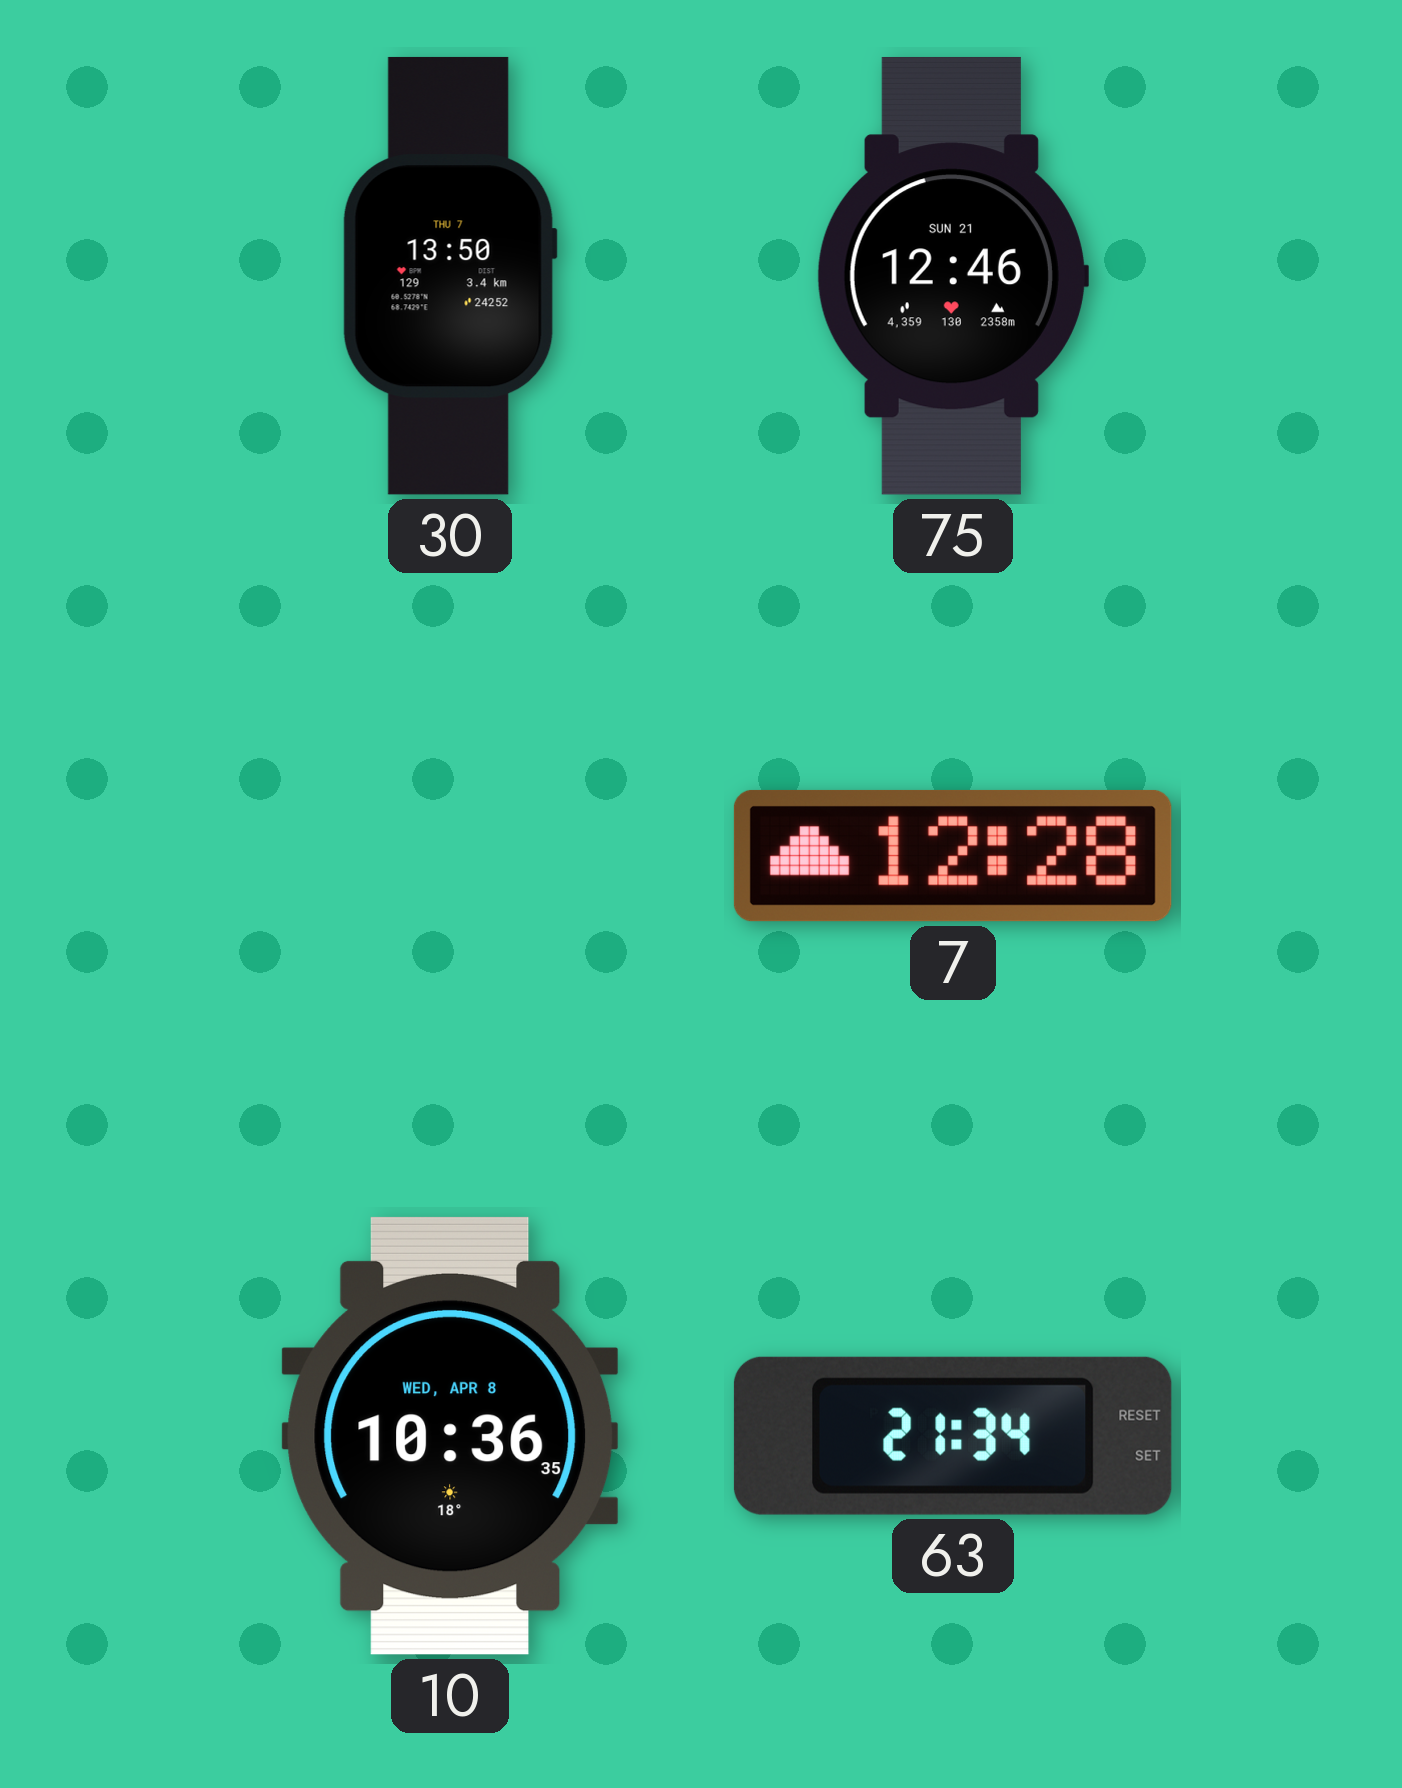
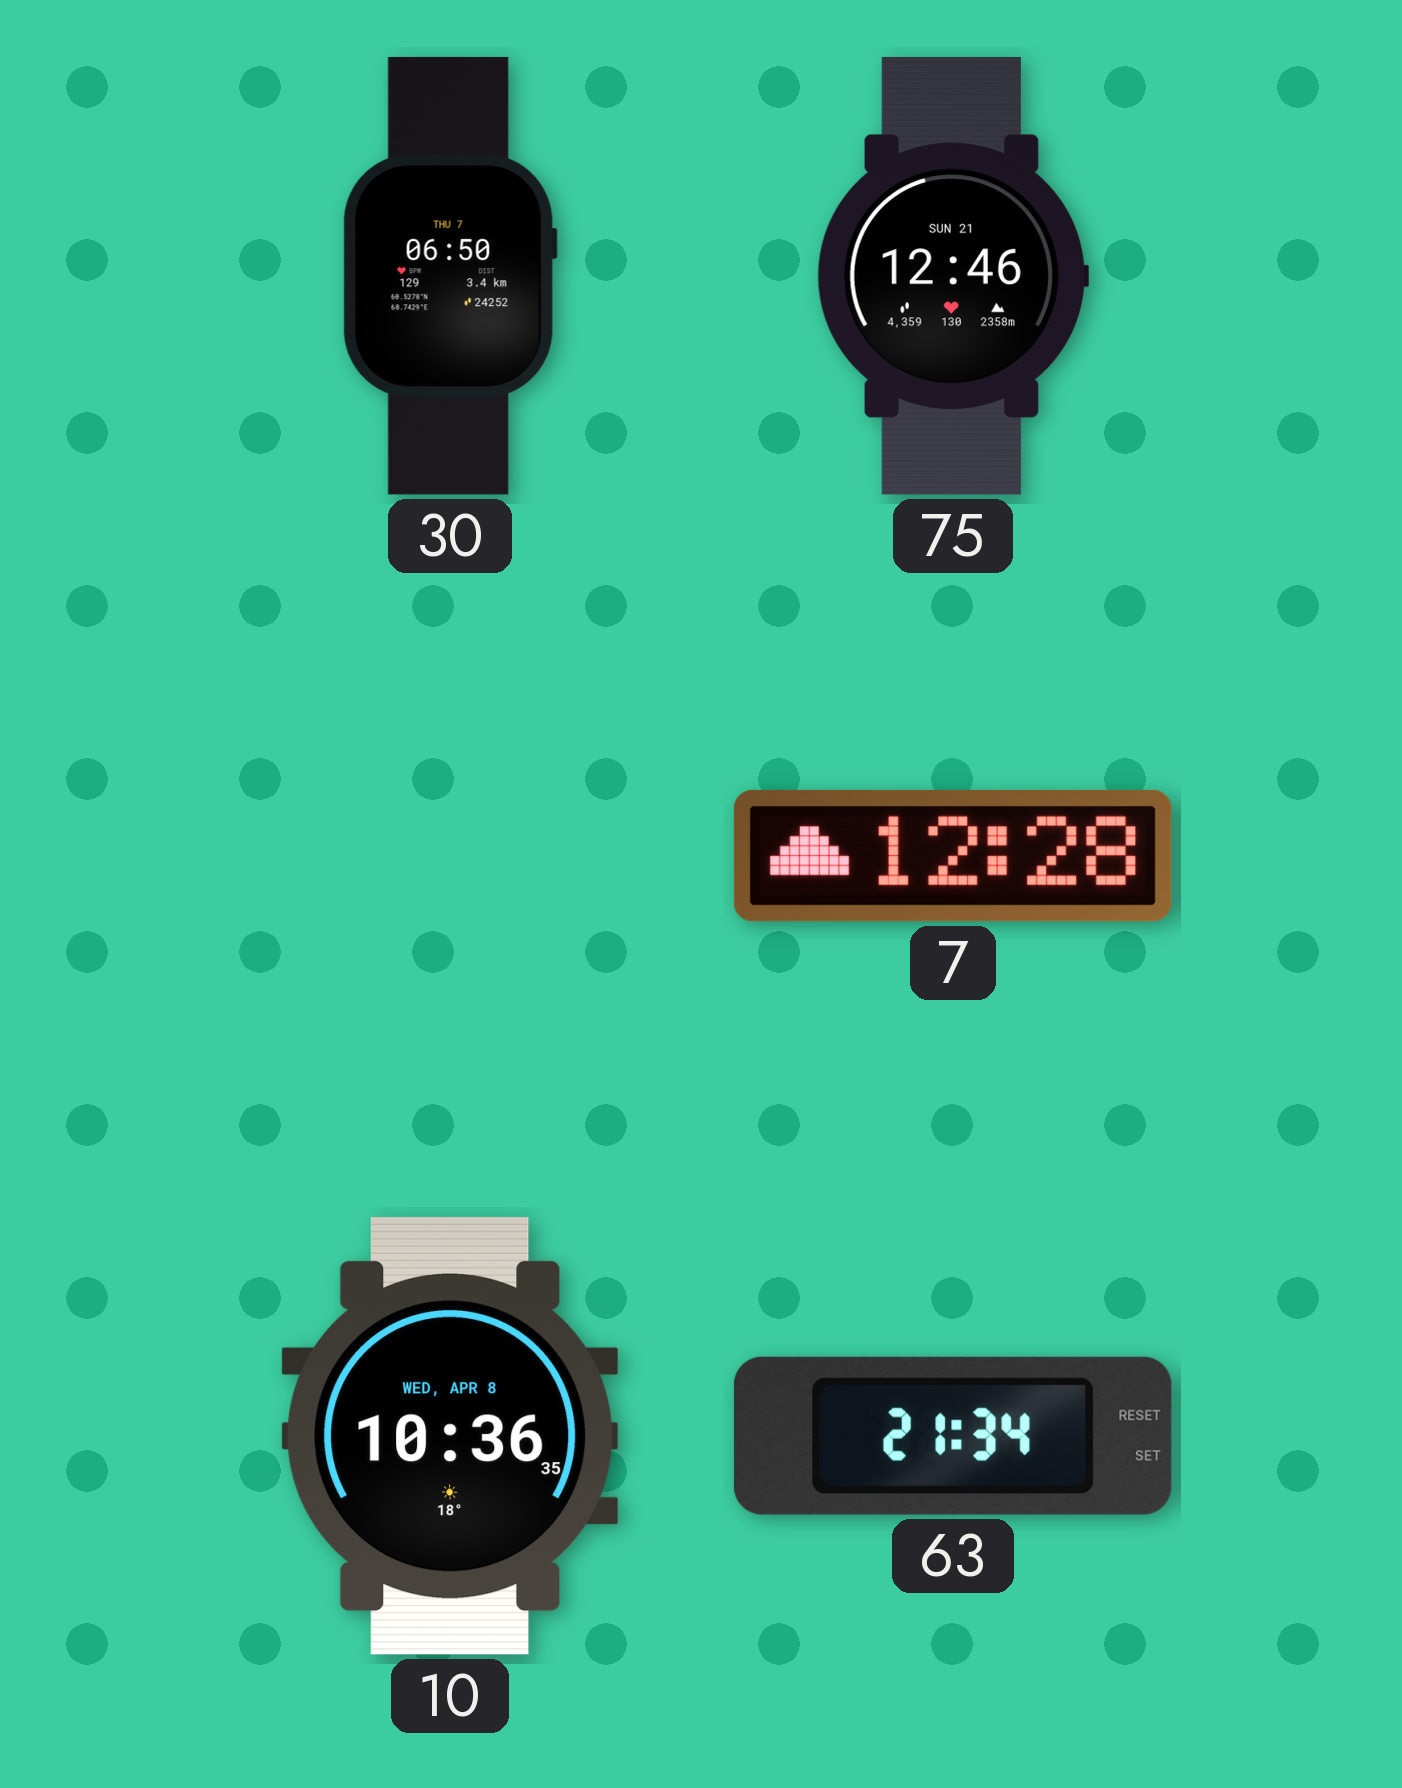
30: 13:50 -> 06:50 (450, 276)
